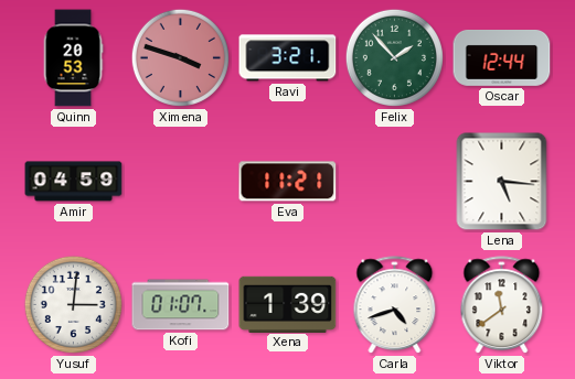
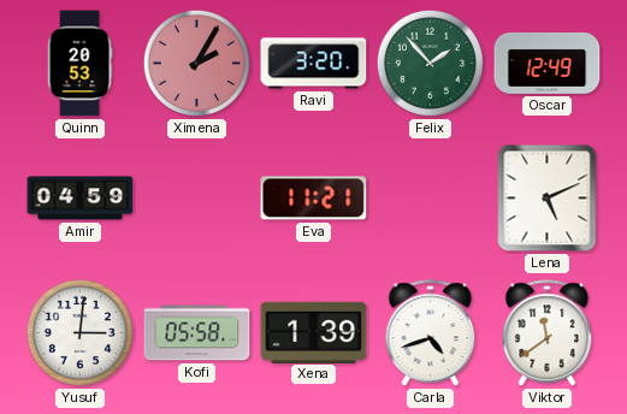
Ximena: 3:48 -> 2:05 (196, 63)
Ravi: 3:21 -> 3:20 (314, 64)
Oscar: 12:44 -> 12:49 (548, 64)
Lena: 5:16 -> 5:11 (548, 199)
Kofi: 01:07 -> 05:58 (197, 333)
